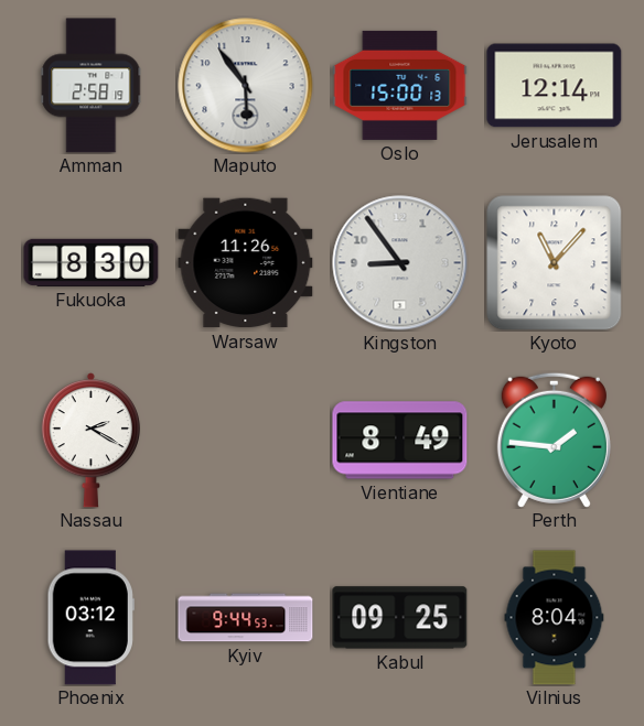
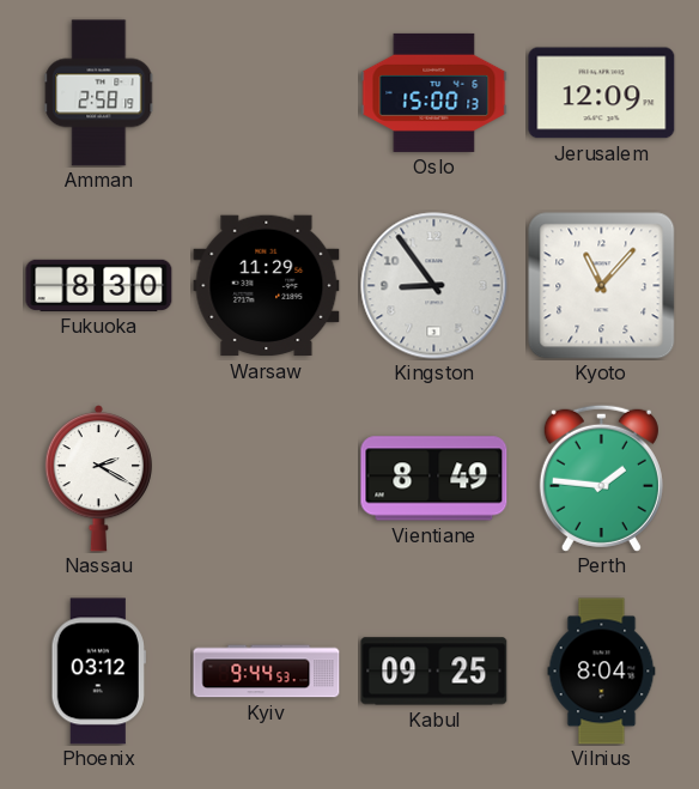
Maputo: 5:54 -> none (246, 86)
Jerusalem: 12:14 -> 12:09 (602, 93)
Warsaw: 11:26 -> 11:29 (267, 286)
